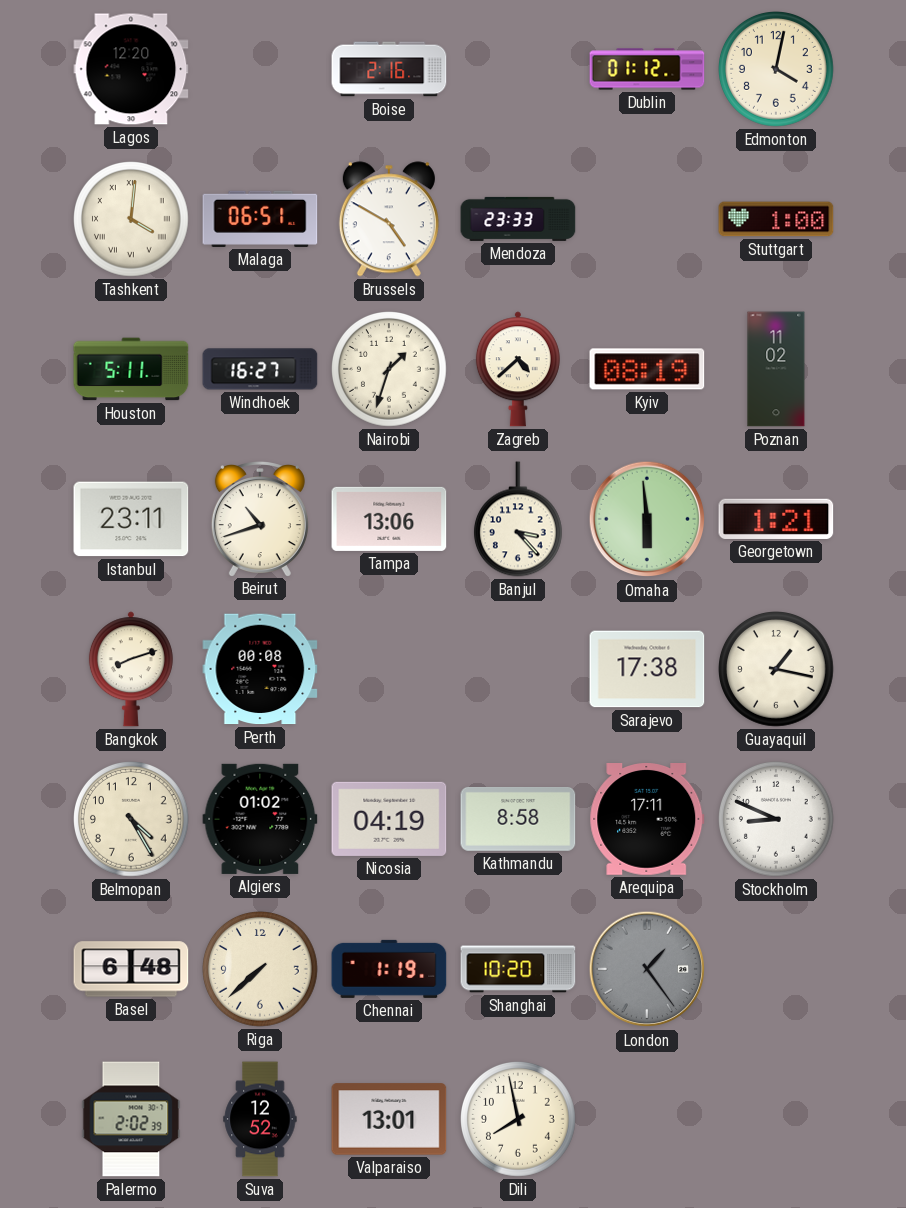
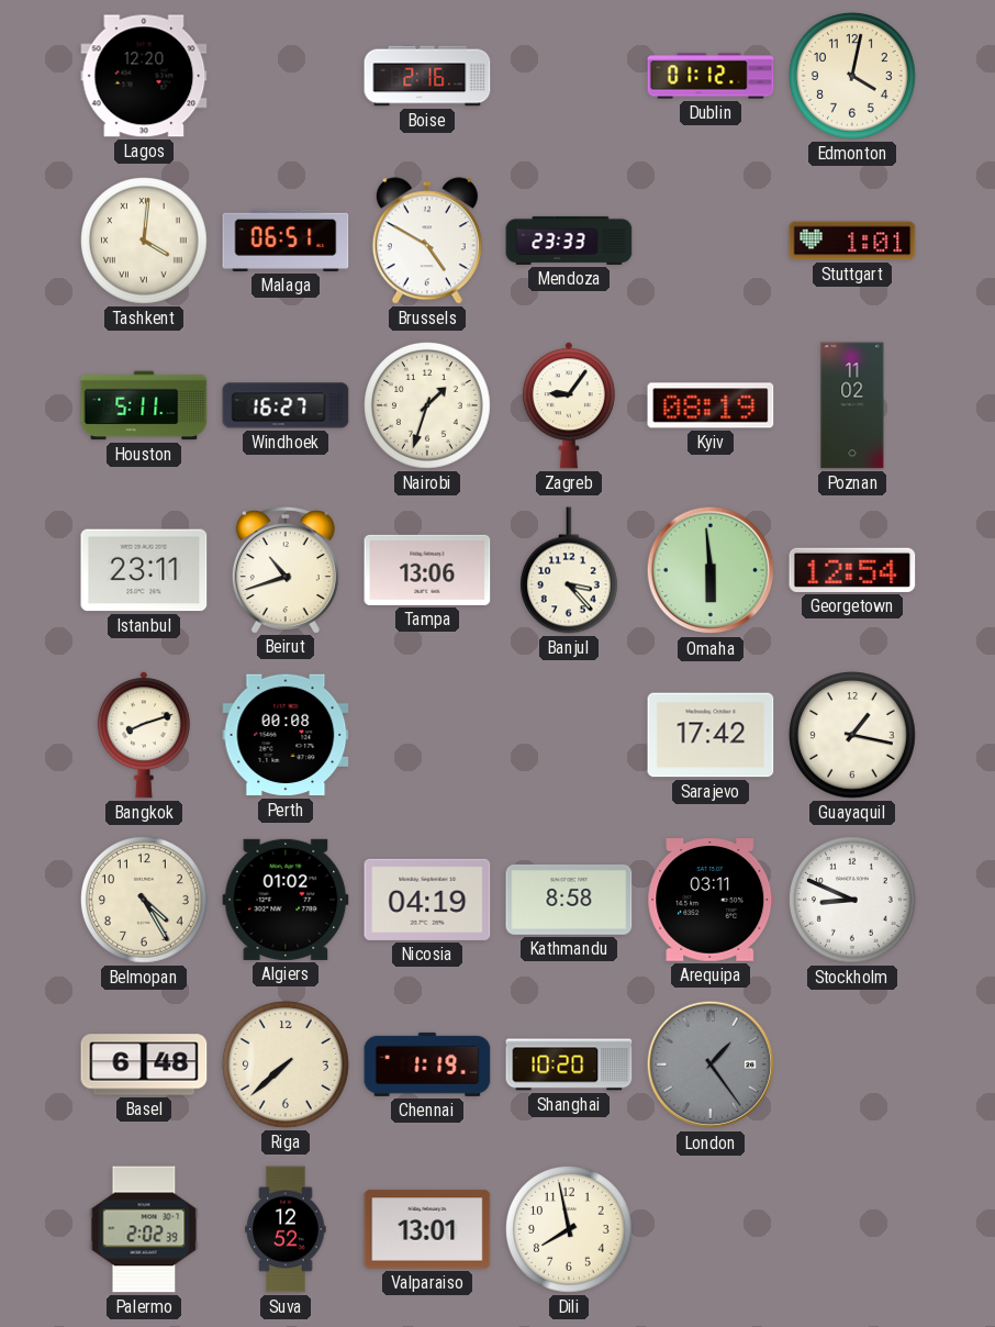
Stuttgart: 1:00 -> 1:01 (852, 241)
Zagreb: 4:38 -> 9:06 (569, 405)
Georgetown: 1:21 -> 12:54 (852, 570)
Sarajevo: 17:38 -> 17:42 (711, 735)
Arequipa: 17:11 -> 03:11 (711, 901)
